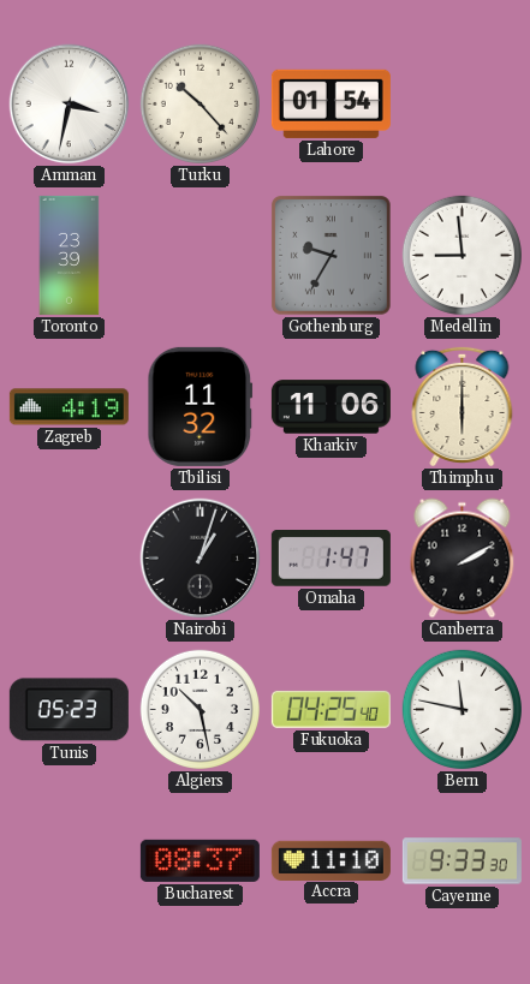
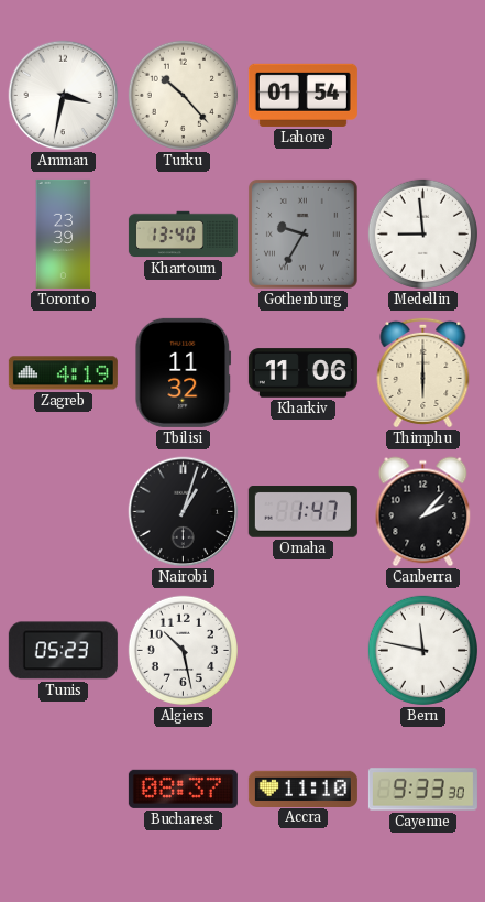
Khartoum: none -> 13:40 (183, 235)
Canberra: 2:10 -> 2:07 (423, 512)
Fukuoka: 04:25 -> none (330, 709)
